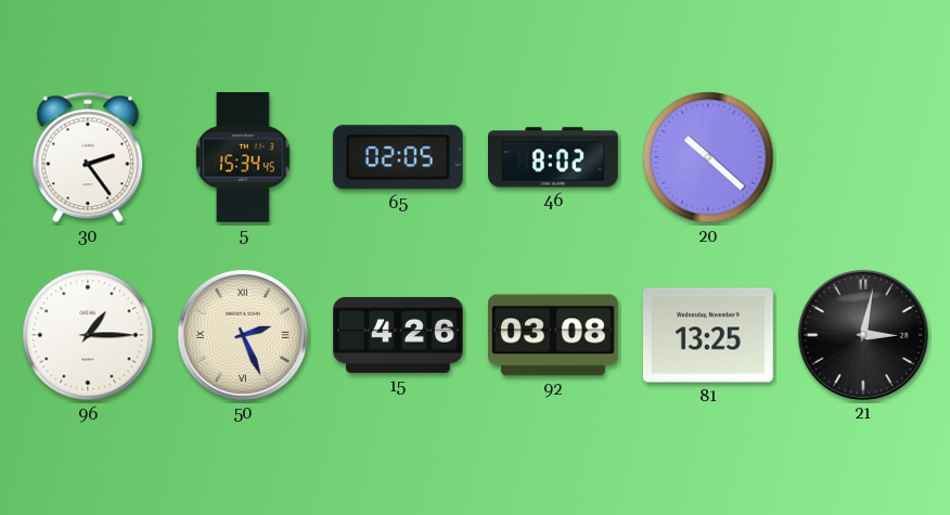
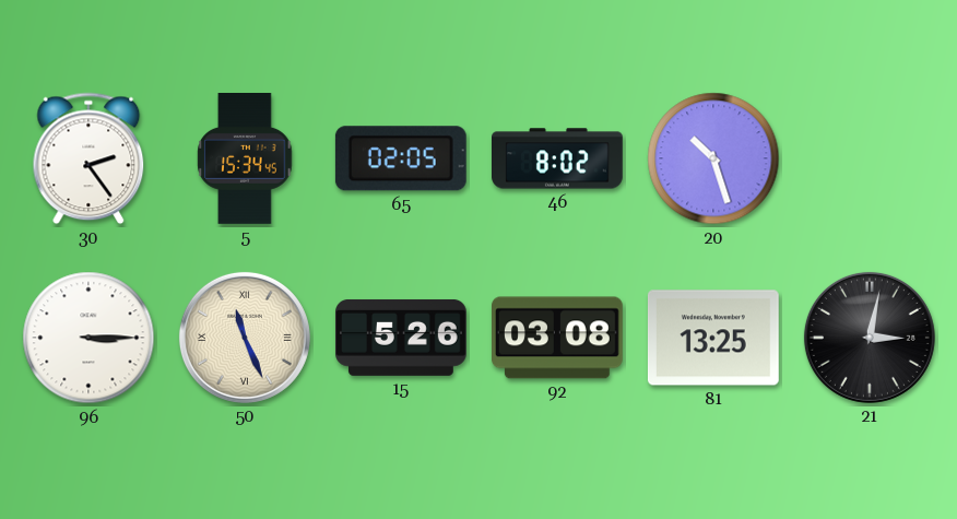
20: 10:22 -> 10:27 (713, 158)
96: 1:15 -> 3:15 (88, 338)
50: 2:26 -> 11:26 (245, 338)
15: 4:26 -> 5:26 (402, 338)
